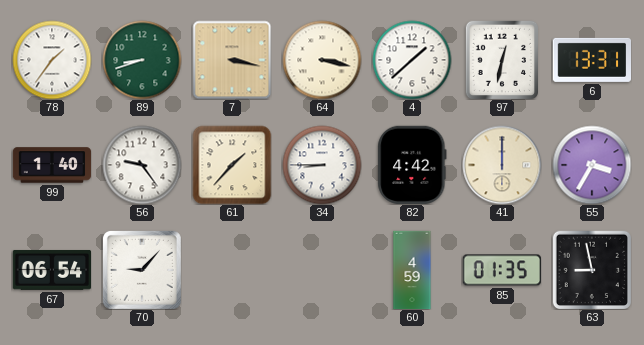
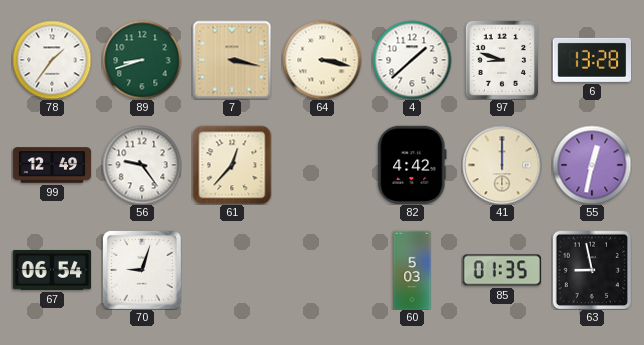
97: 12:32 -> 8:48 (501, 59)
6: 13:31 -> 13:28 (591, 60)
99: 1:40 -> 12:49 (52, 165)
61: 1:37 -> 12:37 (232, 165)
34: 8:45 -> none (322, 165)
55: 3:35 -> 12:32 (592, 165)
70: 9:07 -> 9:03 (142, 270)
60: 4:59 -> 5:03 (412, 270)
